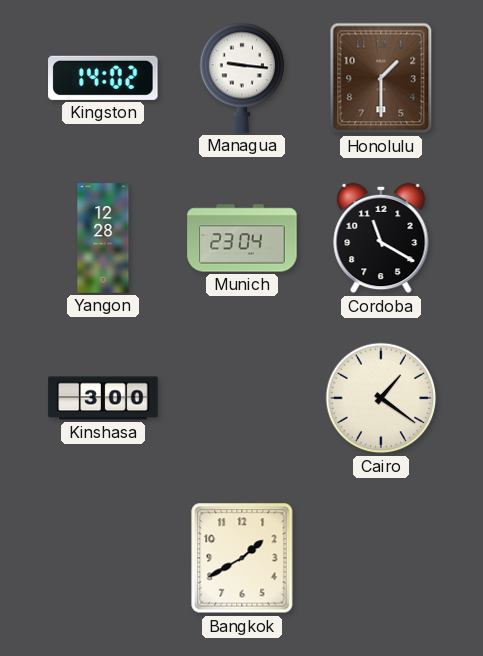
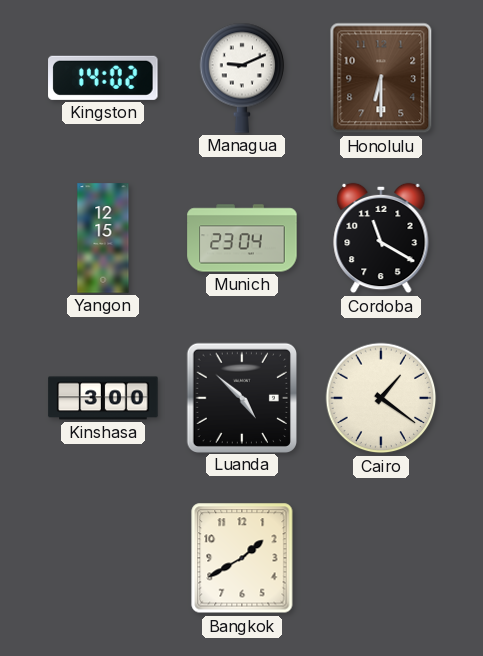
Managua: 9:16 -> 9:11 (242, 78)
Honolulu: 1:30 -> 6:30 (381, 78)
Yangon: 12:28 -> 12:15 (103, 238)
Luanda: none -> 4:52 (241, 397)
